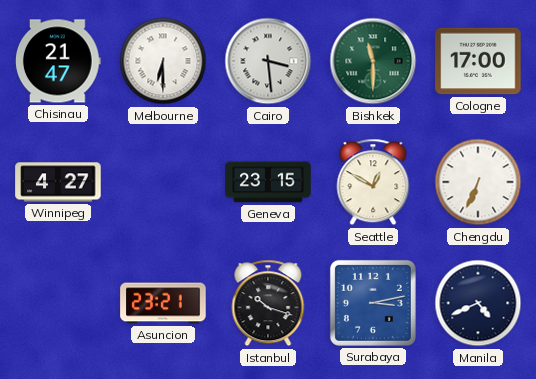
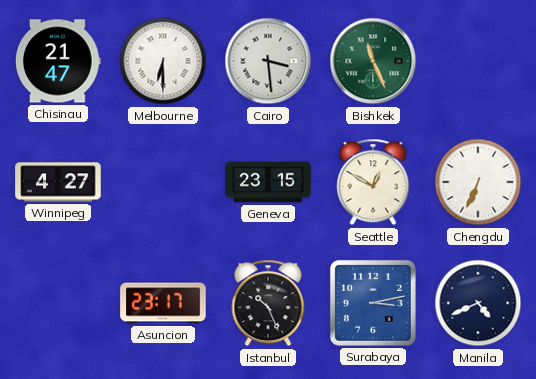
Bishkek: 11:30 -> 11:26 (373, 61)
Cologne: 17:00 -> none (478, 61)
Asuncion: 23:21 -> 23:17 (163, 303)
Istanbul: 10:18 -> 10:26 (268, 303)
